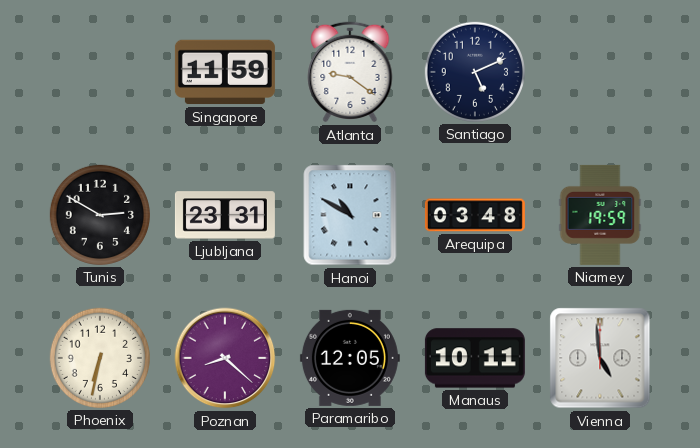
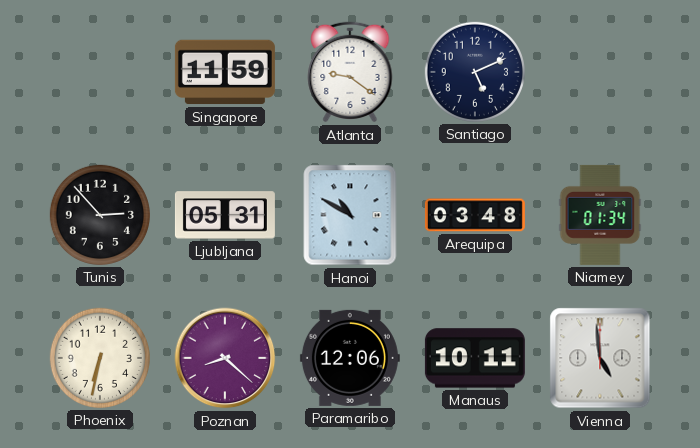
Tunis: 2:50 -> 2:53 (100, 215)
Ljubljana: 23:31 -> 05:31 (225, 215)
Niamey: 19:59 -> 01:34 (600, 215)
Paramaribo: 12:05 -> 12:06 (350, 358)
